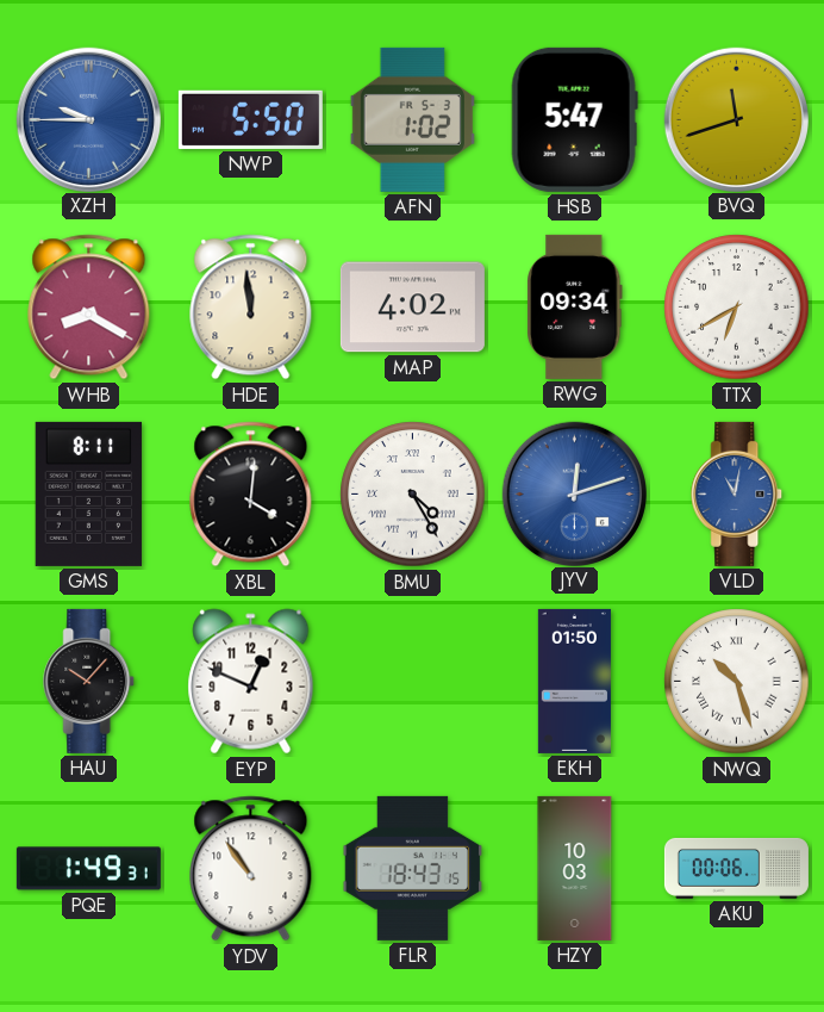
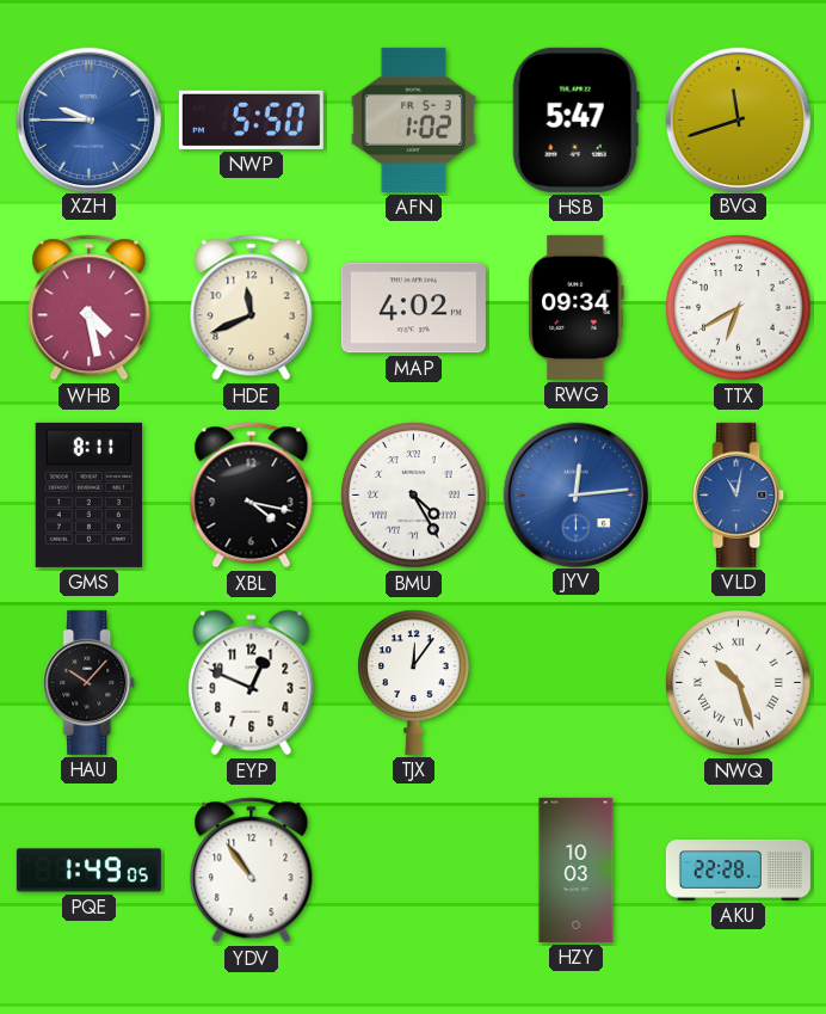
WHB: 8:20 -> 4:28 (90, 308)
HDE: 11:59 -> 11:41 (252, 308)
XBL: 4:01 -> 4:17 (252, 496)
JYV: 12:12 -> 12:14 (575, 494)
TJX: none -> 12:06 (414, 682)
EKH: 01:50 -> none (574, 681)
PQE: 1:49:31 -> 1:49:05 (88, 871)
FLR: 18:43 -> none (413, 868)
AKU: 00:06 -> 22:28 (738, 869)
